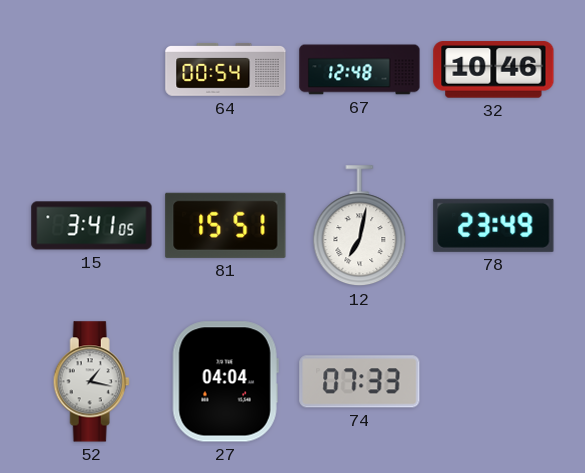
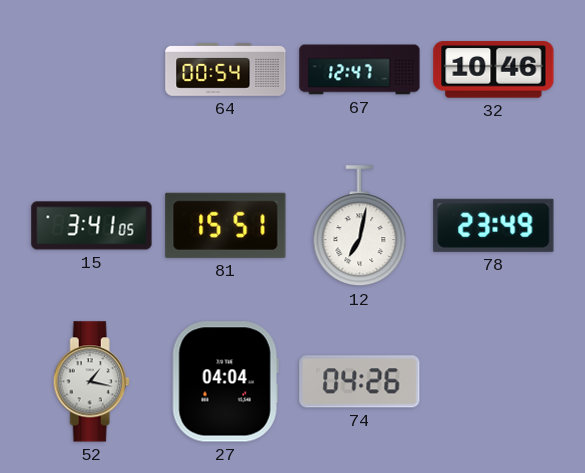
67: 12:48 -> 12:47 (360, 70)
74: 07:33 -> 04:26 (360, 382)
